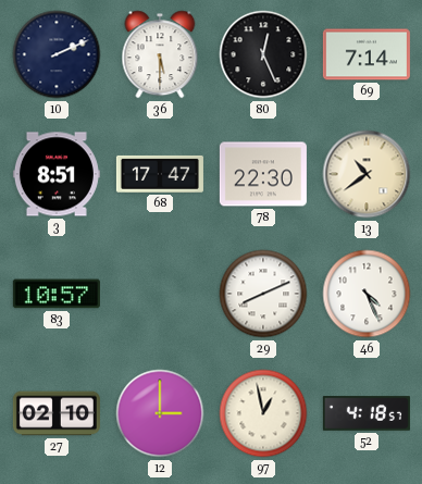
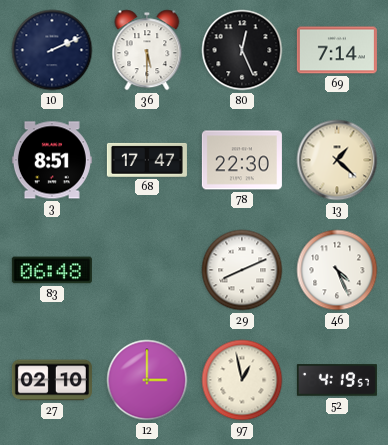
13: 10:39 -> 1:22 (337, 160)
83: 10:57 -> 06:48 (52, 270)
52: 4:18 -> 4:19 (337, 380)
